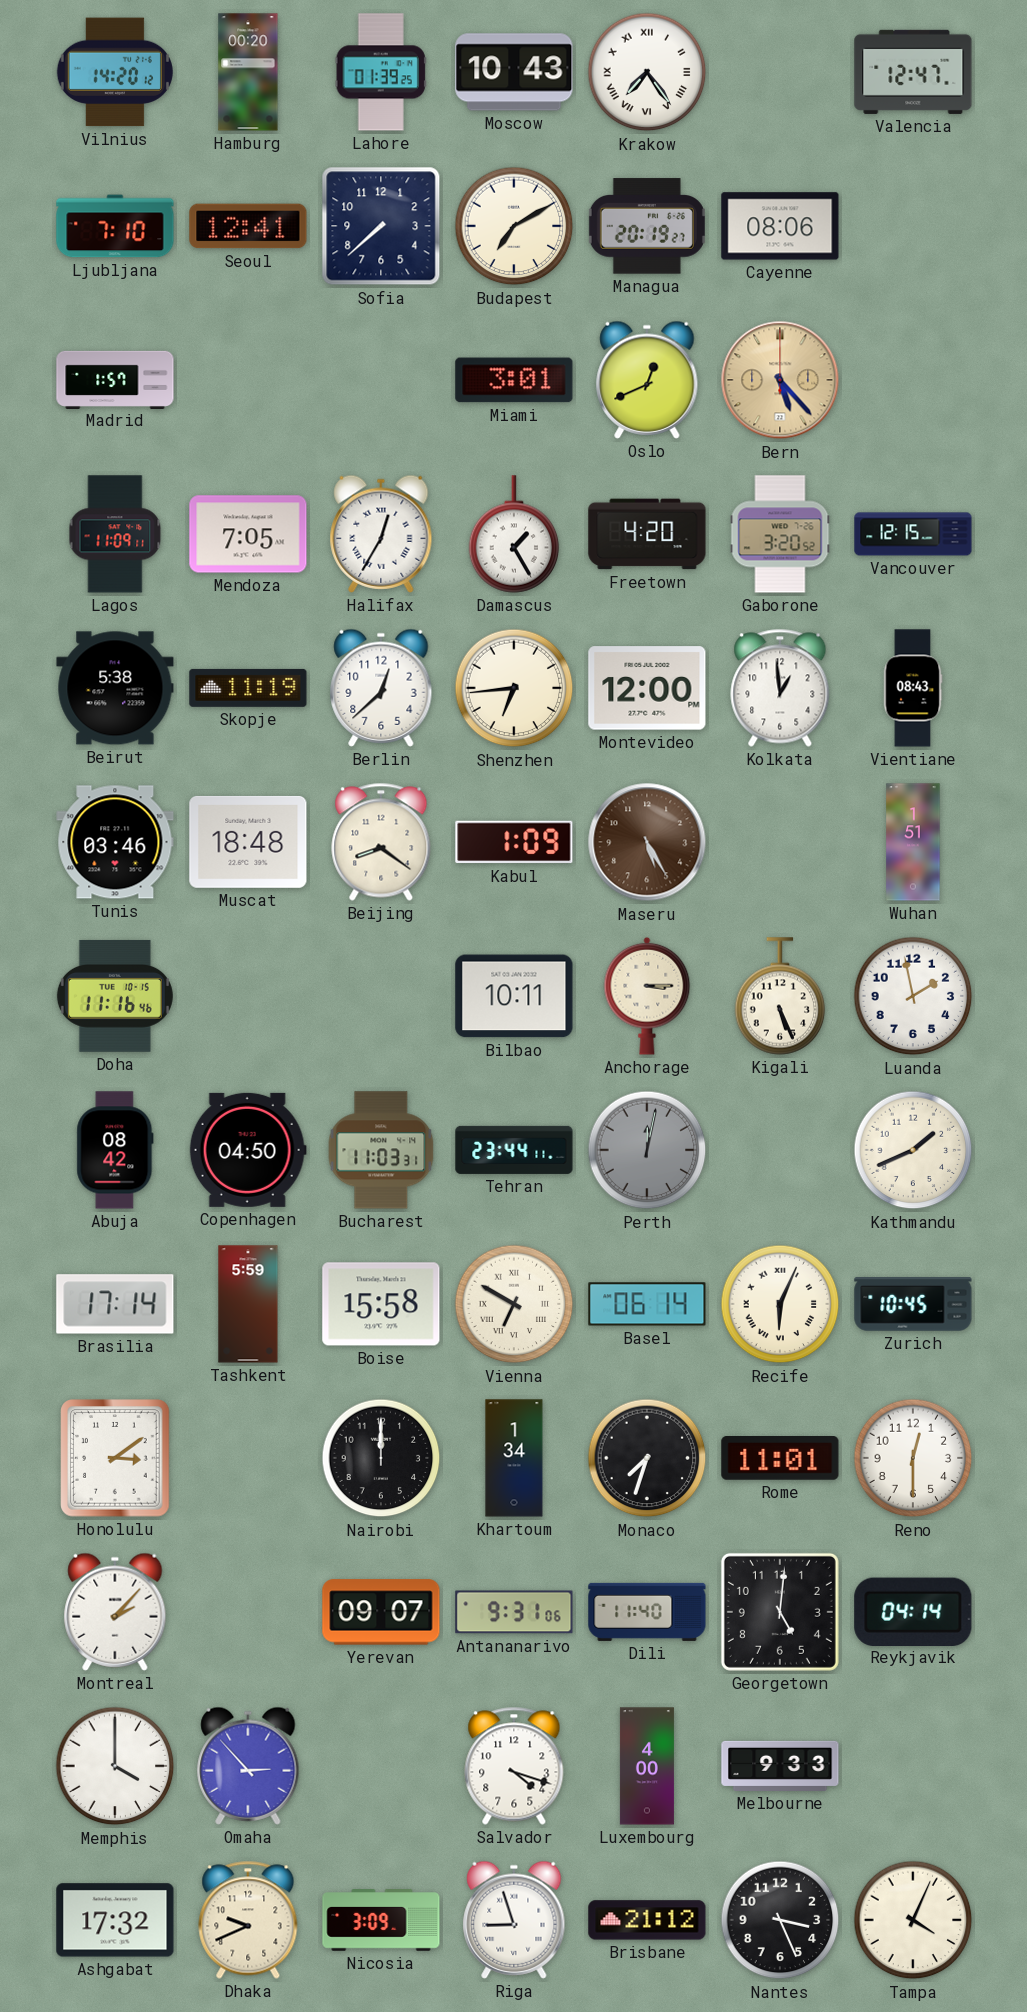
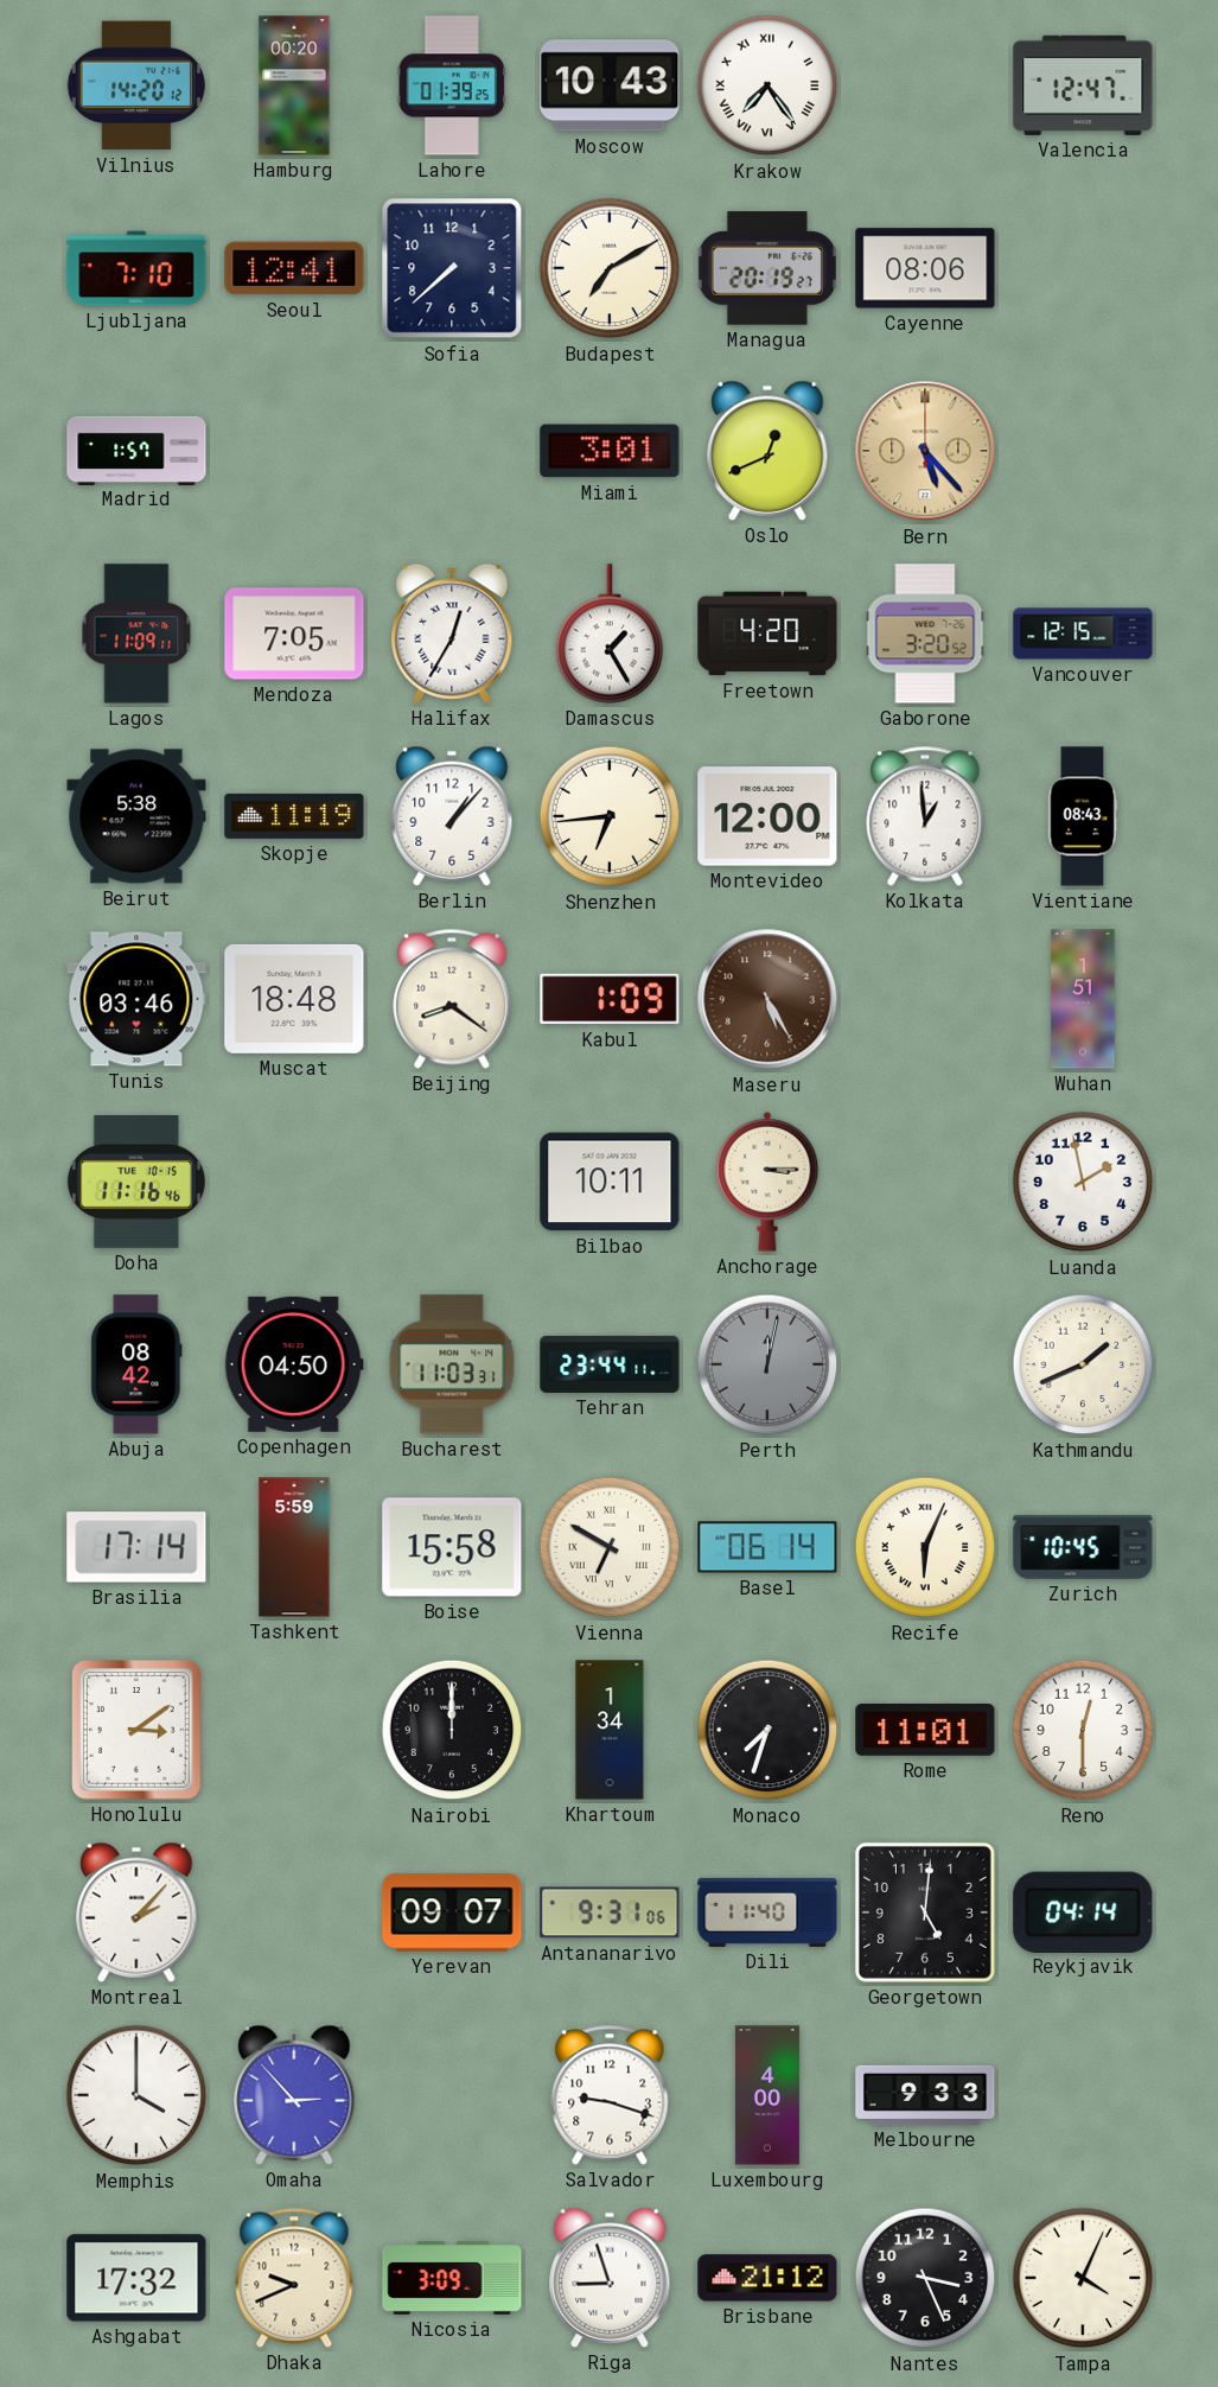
Berlin: 12:38 -> 1:07 (452, 816)
Kigali: 5:26 -> none (780, 996)
Salvador: 4:18 -> 9:18 (610, 2095)
